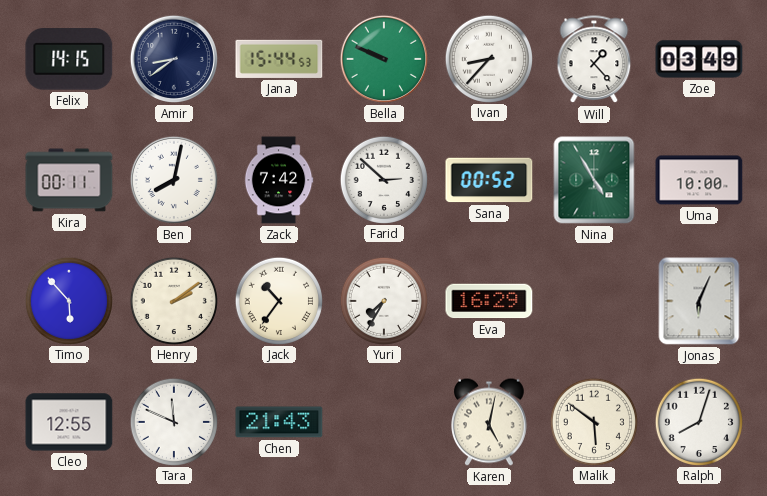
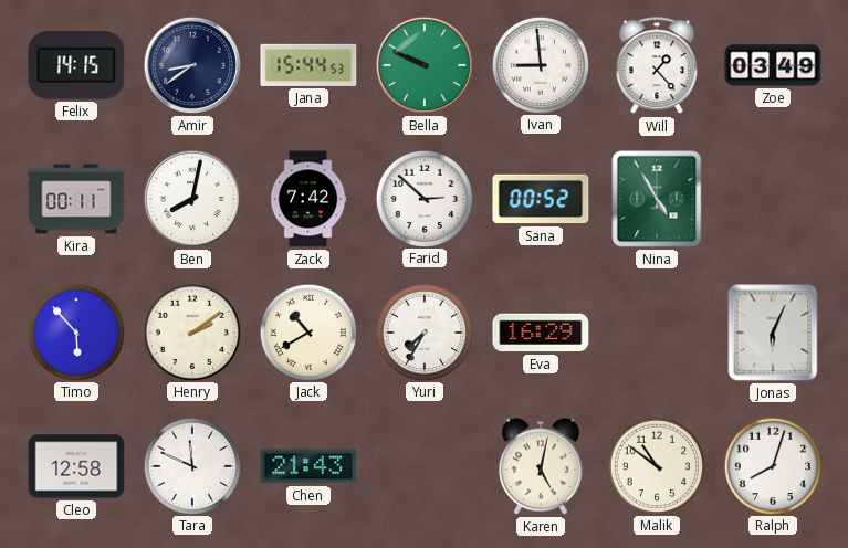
Ivan: 8:37 -> 8:59 (540, 64)
Uma: 10:00 -> none (699, 180)
Jack: 10:36 -> 10:40 (307, 331)
Cleo: 12:55 -> 12:58 (76, 466)
Malik: 5:51 -> 10:51 (656, 465)
